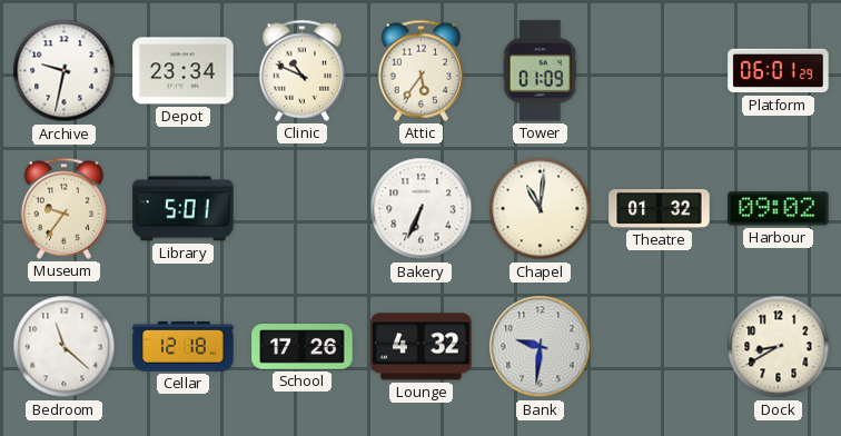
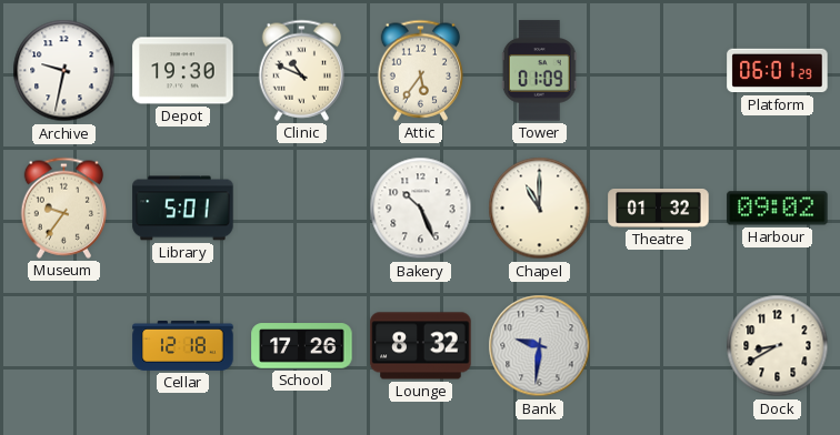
Depot: 23:34 -> 19:30 (183, 71)
Bakery: 6:34 -> 10:26 (421, 209)
Chapel: 11:01 -> 11:00 (540, 209)
Bedroom: 11:22 -> none (65, 347)
Lounge: 4:32 -> 8:32 (421, 346)
